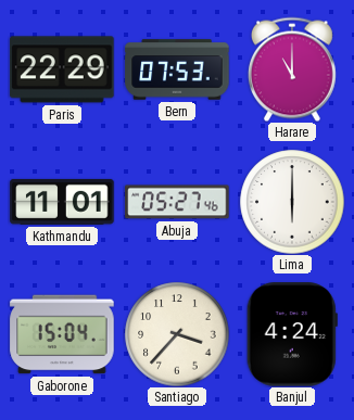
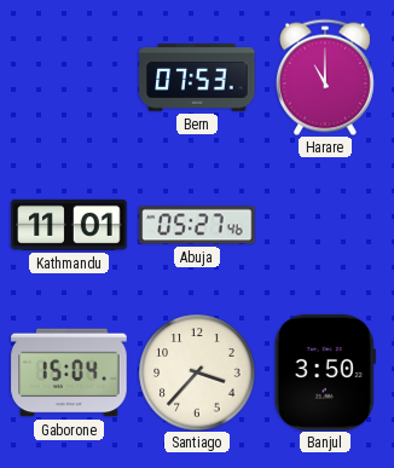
Paris: 22:29 -> none (62, 69)
Lima: 6:00 -> none (292, 202)
Banjul: 4:24 -> 3:50 (325, 372)
